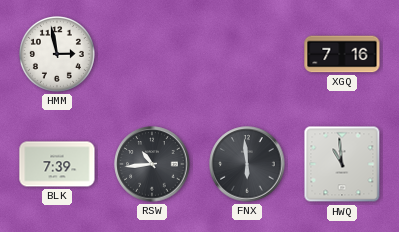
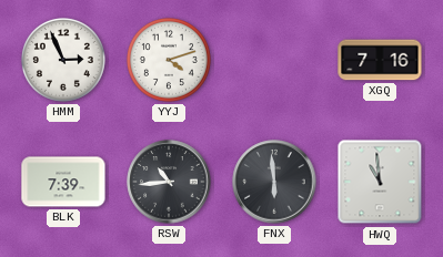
HMM: 2:58 -> 2:56 (63, 60)
YYJ: none -> 4:12 (169, 60)
